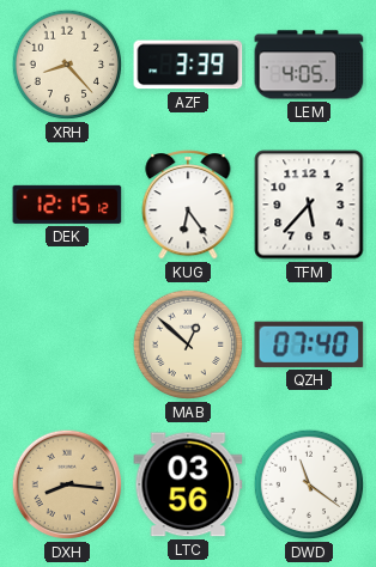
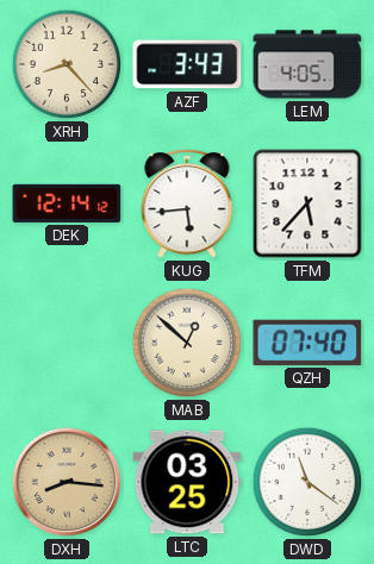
AZF: 3:39 -> 3:43 (187, 64)
DEK: 12:15 -> 12:14 (67, 203)
KUG: 6:24 -> 5:44 (187, 203)
LTC: 03:56 -> 03:25 (187, 482)
